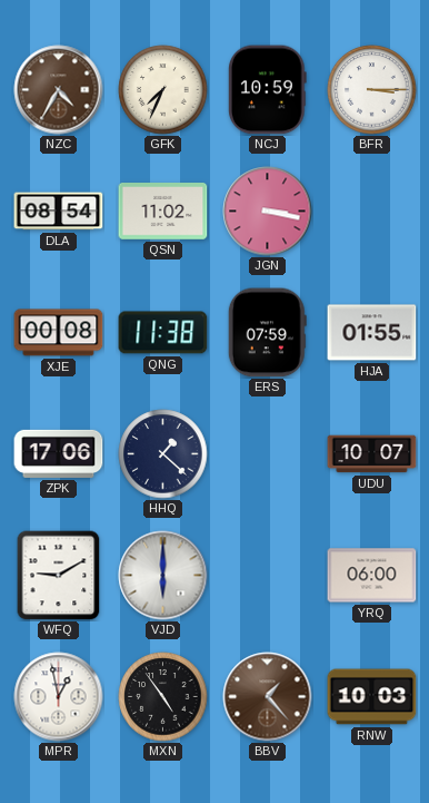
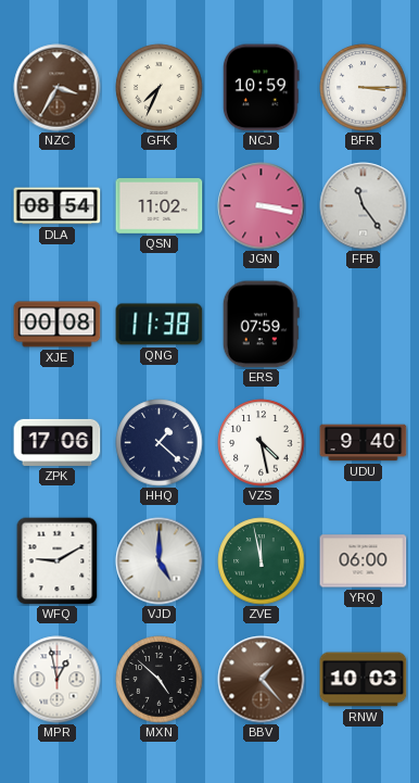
NZC: 4:35 -> 3:35 (58, 88)
FFB: none -> 11:24 (364, 206)
HJA: 01:55 -> none (372, 333)
VZS: none -> 4:28 (262, 443)
UDU: 10:07 -> 9:40 (364, 443)
VJD: 6:00 -> 5:00 (160, 561)
ZVE: none -> 11:58 (262, 561)
MXN: 4:54 -> 4:52 (160, 680)
